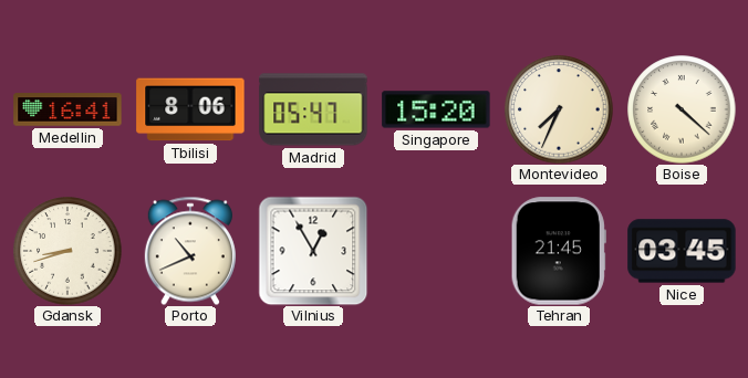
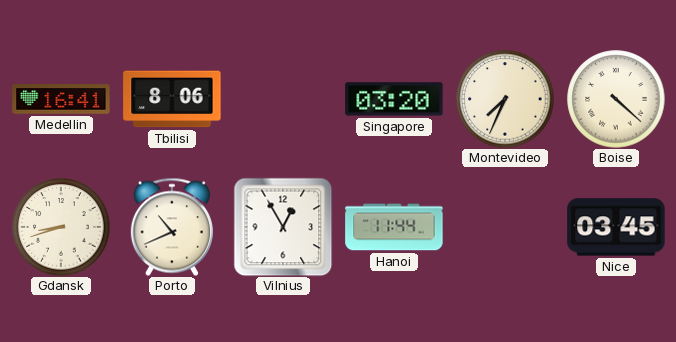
Madrid: 05:47 -> none (313, 109)
Singapore: 15:20 -> 03:20 (394, 99)
Hanoi: none -> 11:44 (394, 227)
Tehran: 21:45 -> none (559, 251)
